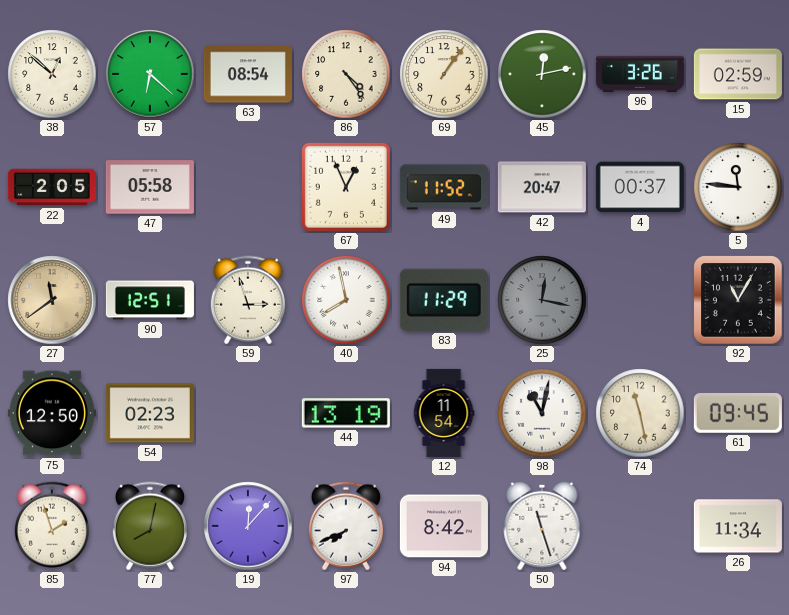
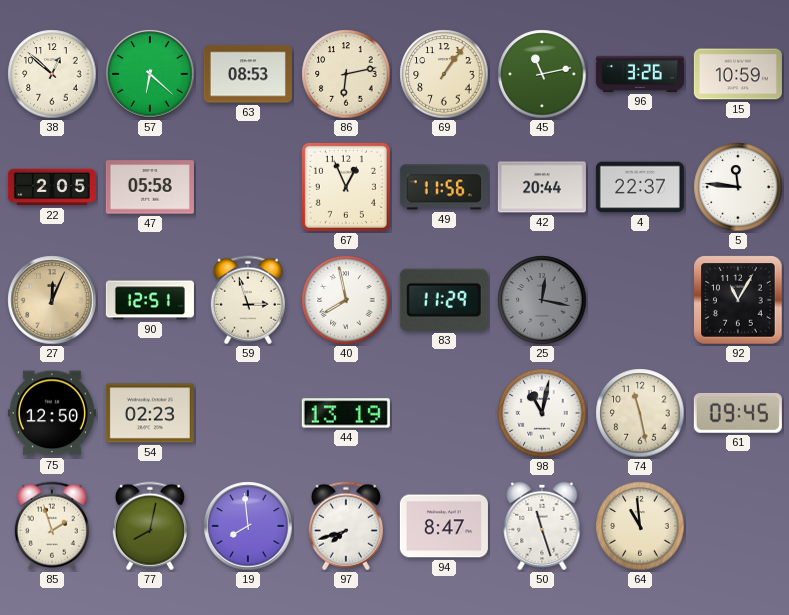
63: 08:54 -> 08:53 (248, 74)
86: 4:24 -> 6:13 (346, 74)
45: 12:13 -> 11:13 (542, 74)
15: 02:59 -> 10:59 (738, 74)
49: 11:52 -> 11:56 (444, 187)
42: 20:47 -> 20:44 (542, 187)
4: 00:37 -> 22:37 (640, 187)
27: 11:39 -> 12:04 (52, 300)
12: 11:54 -> none (444, 413)
19: 12:07 -> 7:59 (248, 526)
97: 7:41 -> 7:42 (346, 526)
94: 8:42 -> 8:47 (444, 526)
64: none -> 10:59 (640, 526)
26: 11:34 -> none (738, 526)
